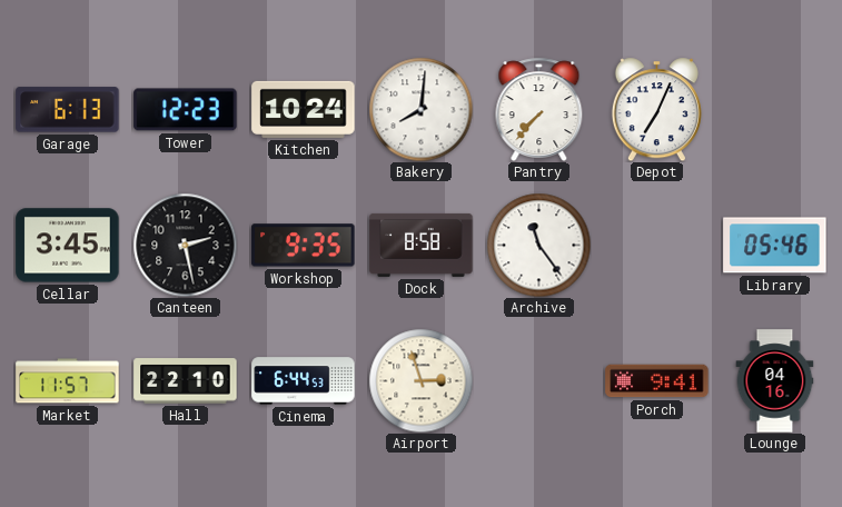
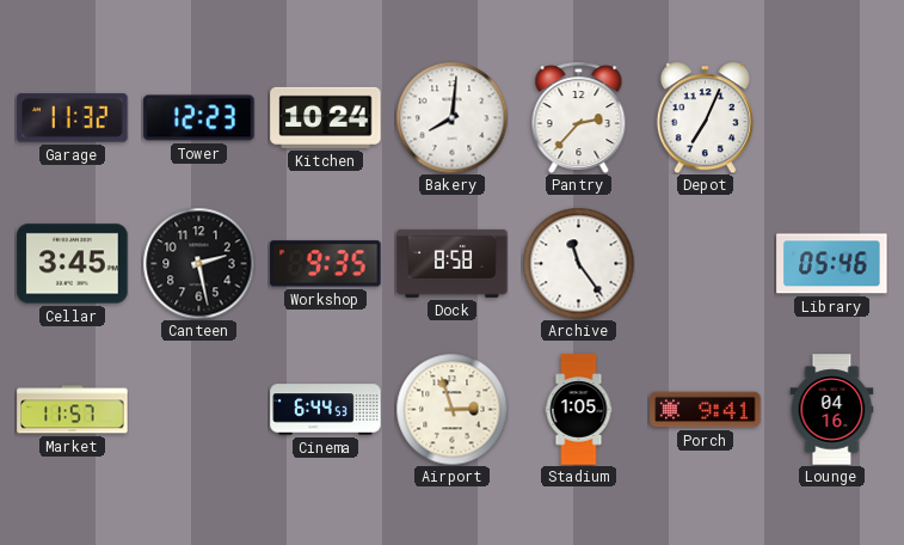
Garage: 6:13 -> 11:32 (73, 118)
Pantry: 7:37 -> 2:37 (579, 117)
Hall: 22:10 -> none (186, 381)
Stadium: none -> 1:05 (579, 410)
